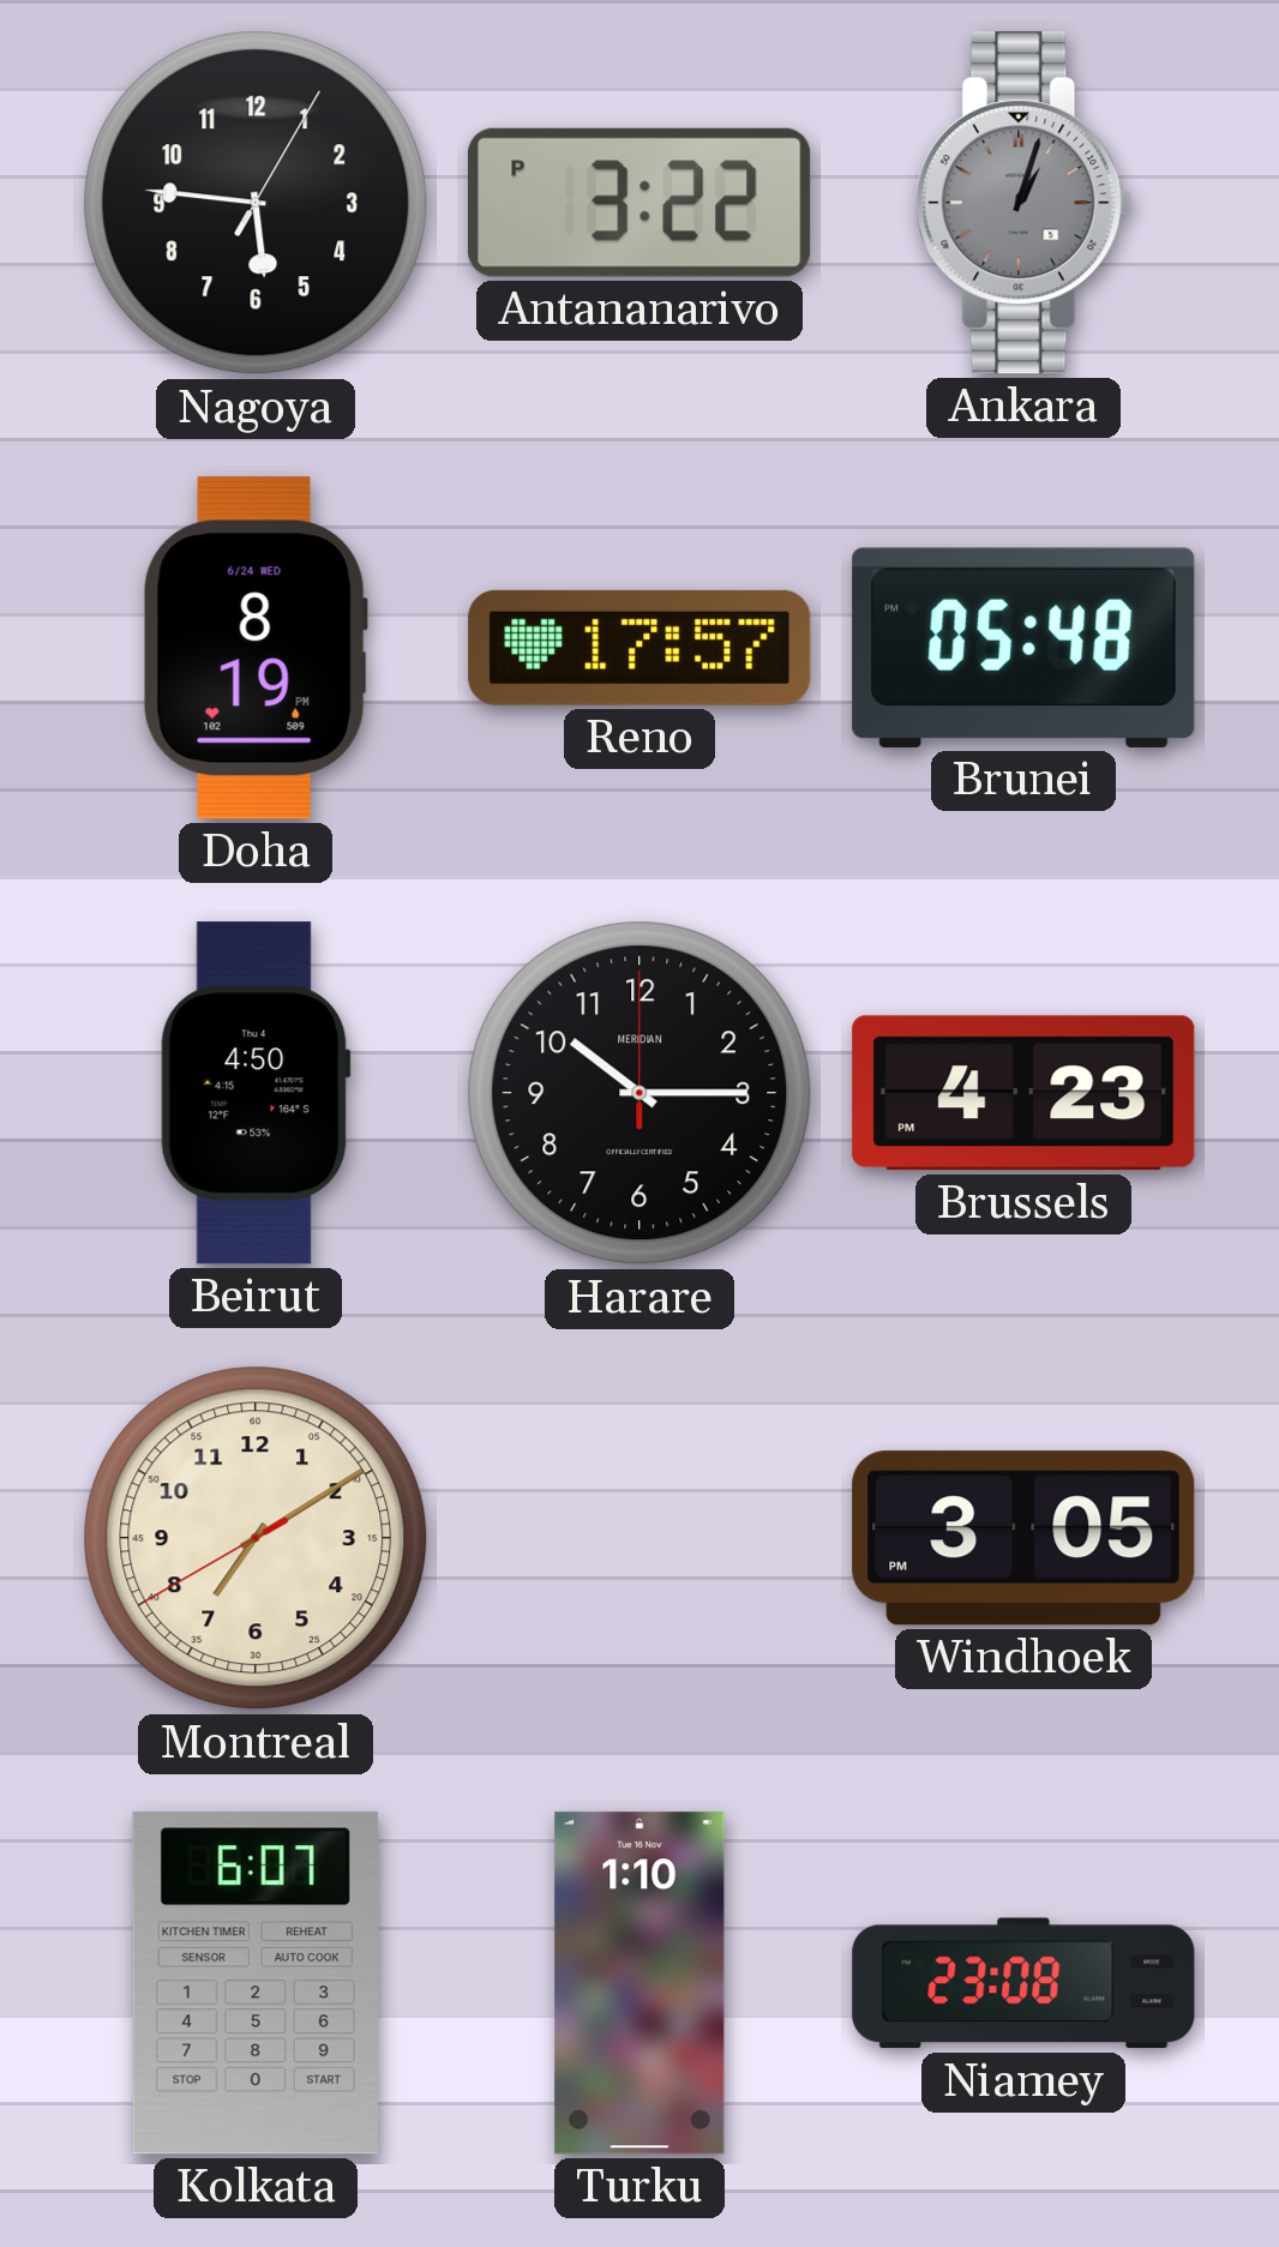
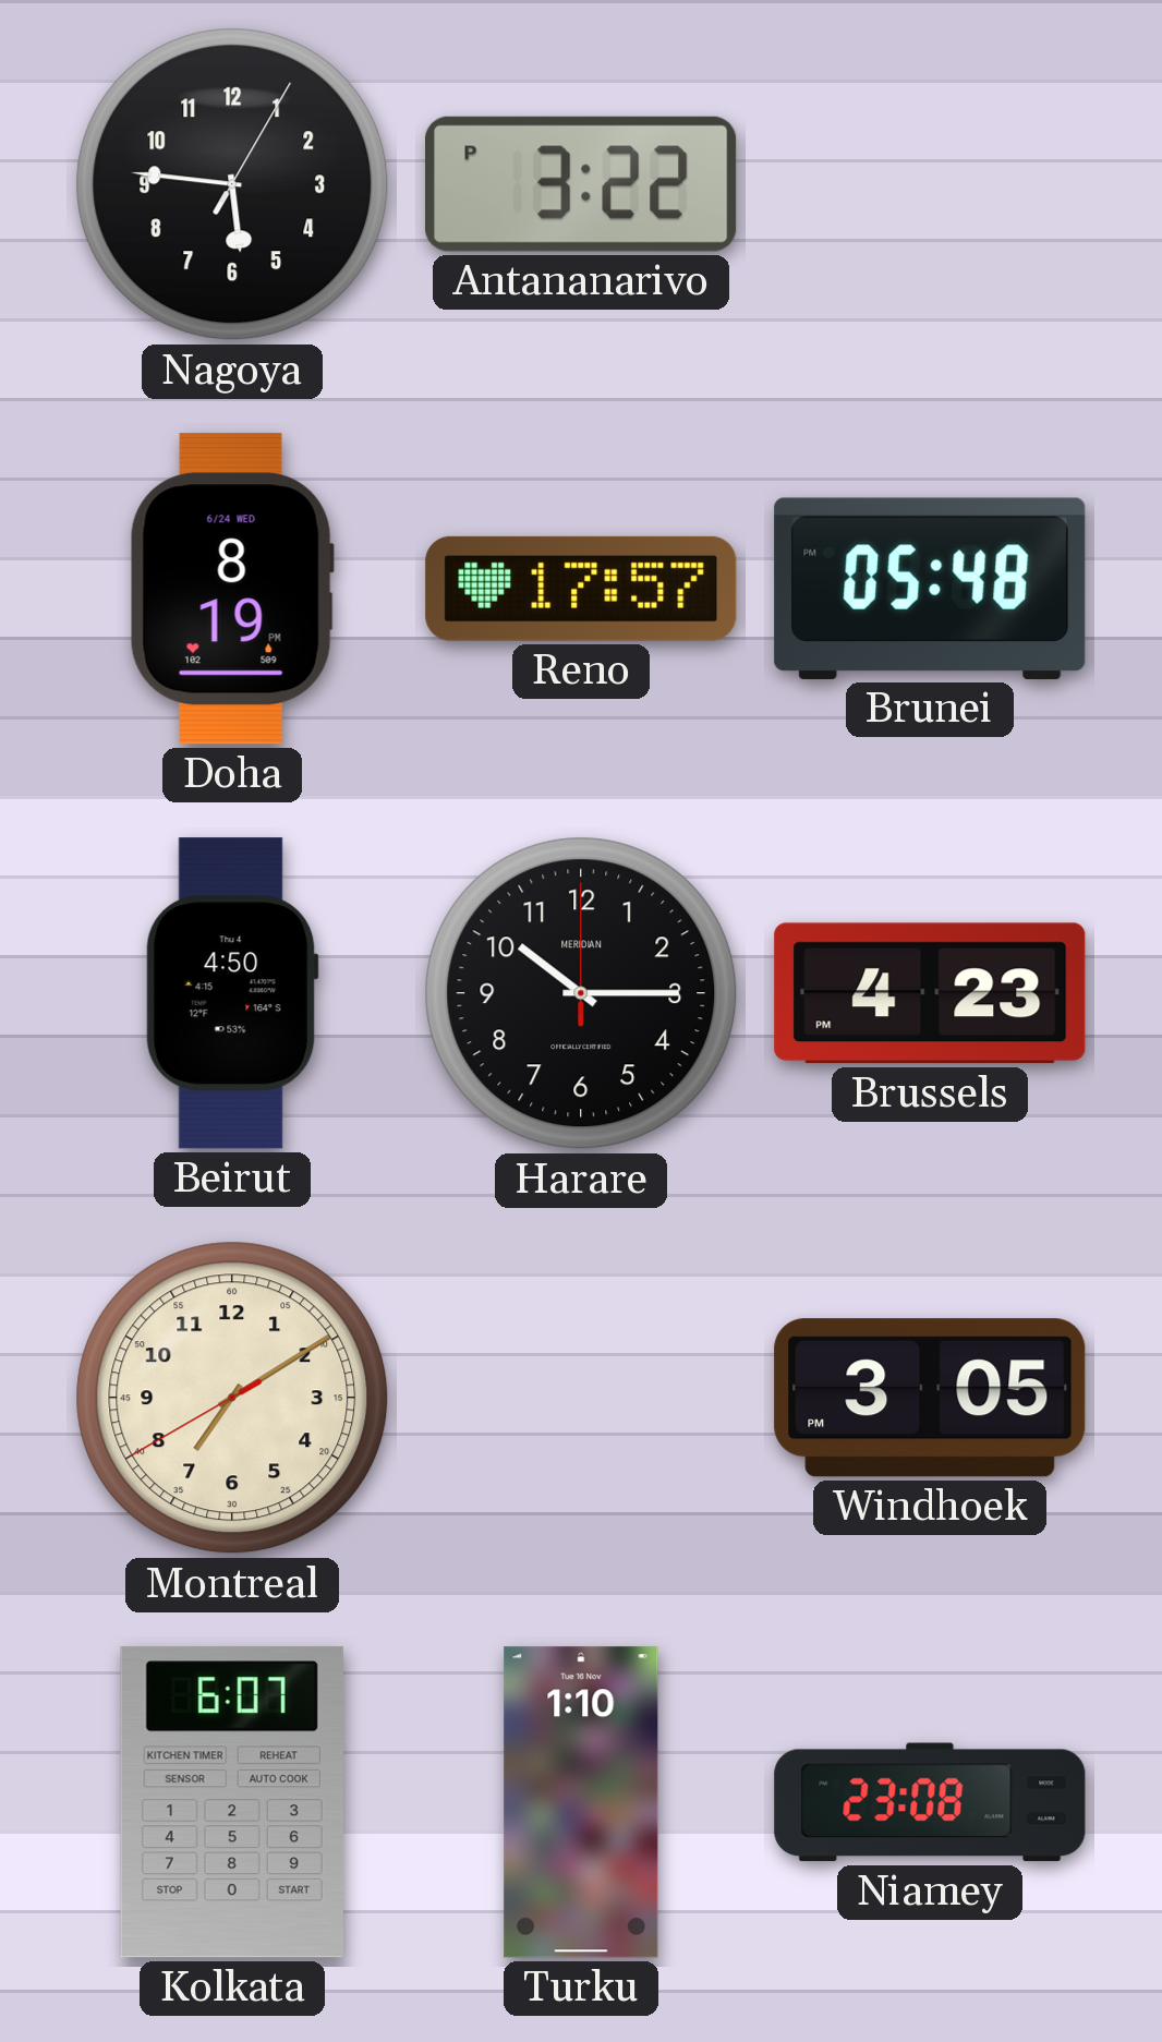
Ankara: 1:03 -> none (1023, 203)
